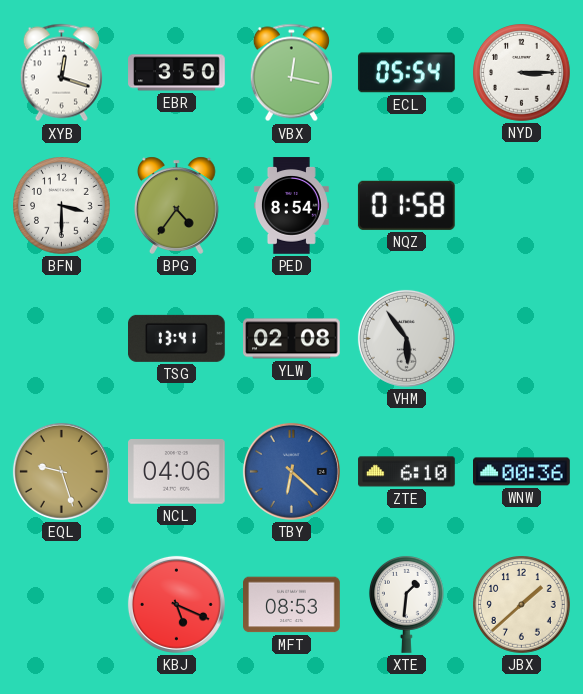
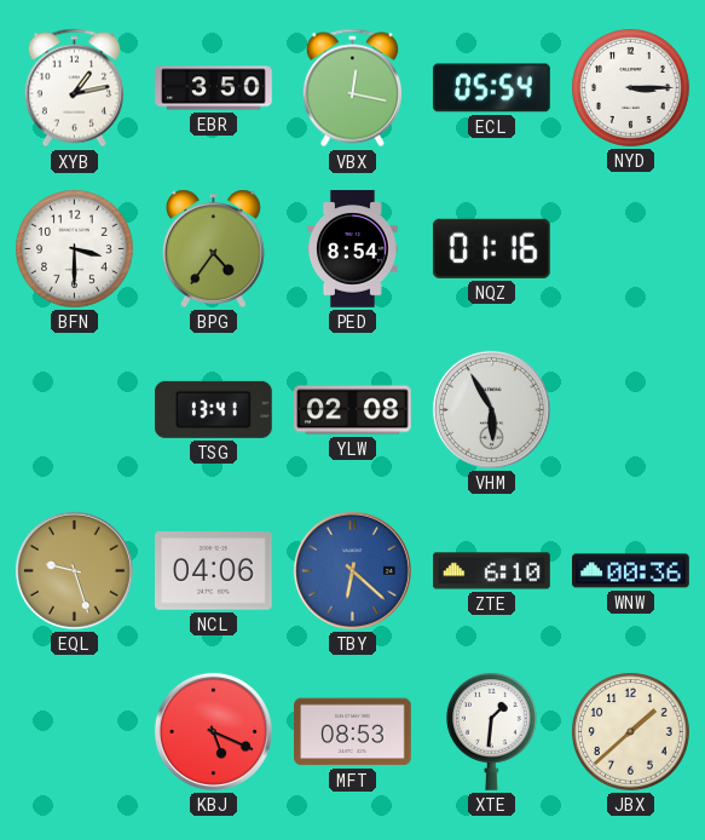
XYB: 12:18 -> 1:13 (74, 88)
NQZ: 01:58 -> 01:16 (491, 248)
VHM: 5:54 -> 5:55 (491, 409)
